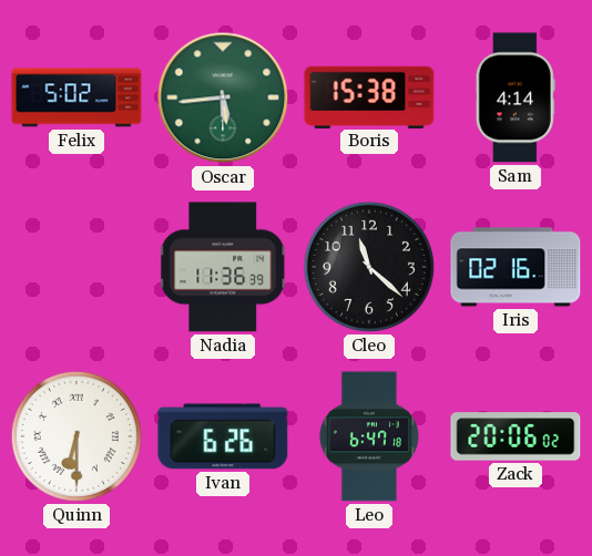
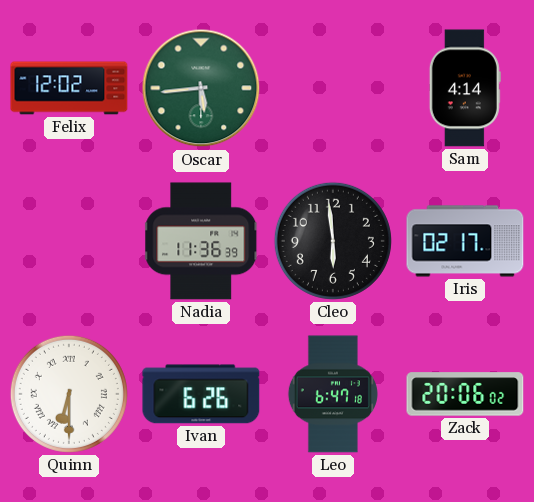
Felix: 5:02 -> 12:02 (69, 88)
Boris: 15:38 -> none (369, 96)
Cleo: 11:22 -> 5:59 (333, 241)
Iris: 02:16 -> 02:17 (465, 241)
